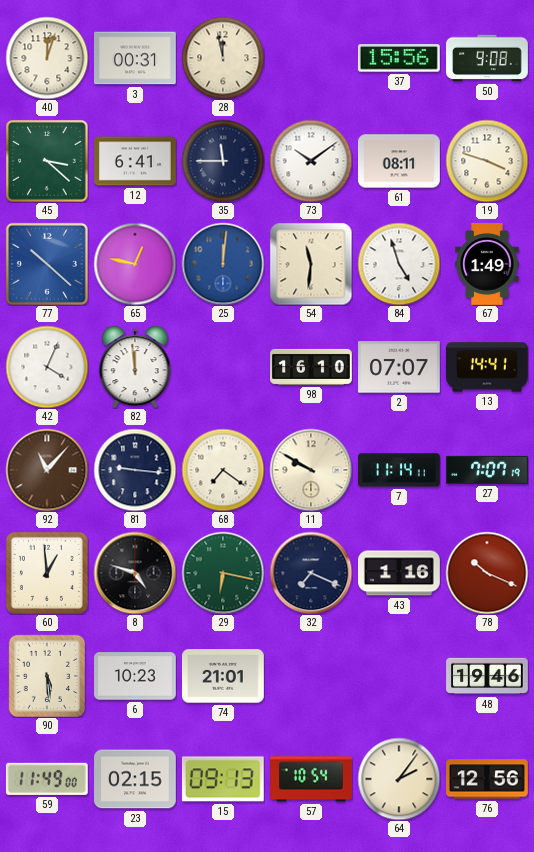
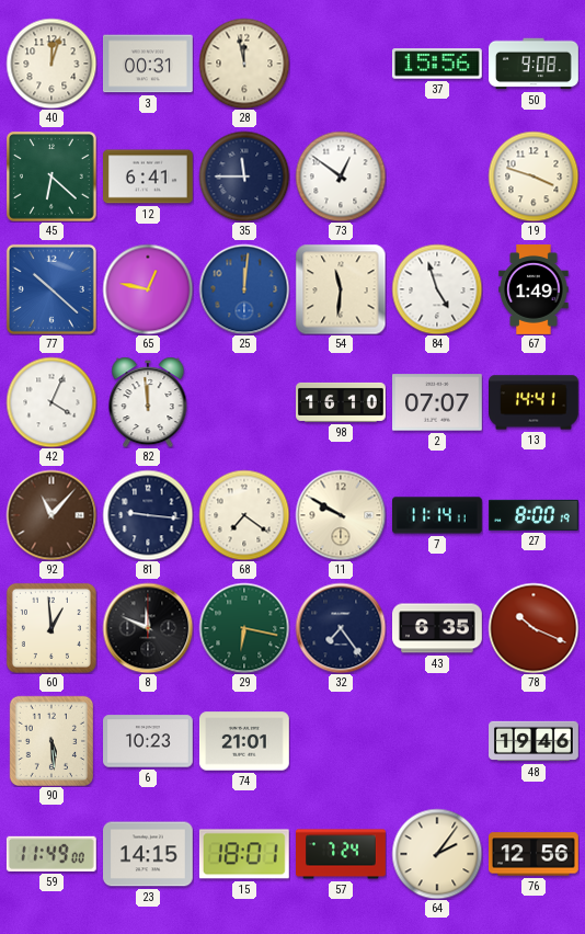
45: 3:22 -> 6:22 (51, 176)
73: 10:09 -> 12:51 (341, 176)
61: 08:11 -> none (400, 161)
27: 7:07 -> 8:00 (535, 515)
8: 4:48 -> 11:49 (148, 628)
32: 7:19 -> 7:24 (341, 628)
43: 1:16 -> 6:35 (438, 628)
23: 02:15 -> 14:15 (149, 854)
15: 09:13 -> 18:01 (244, 854)
57: 10:54 -> 7:24 (342, 854)
